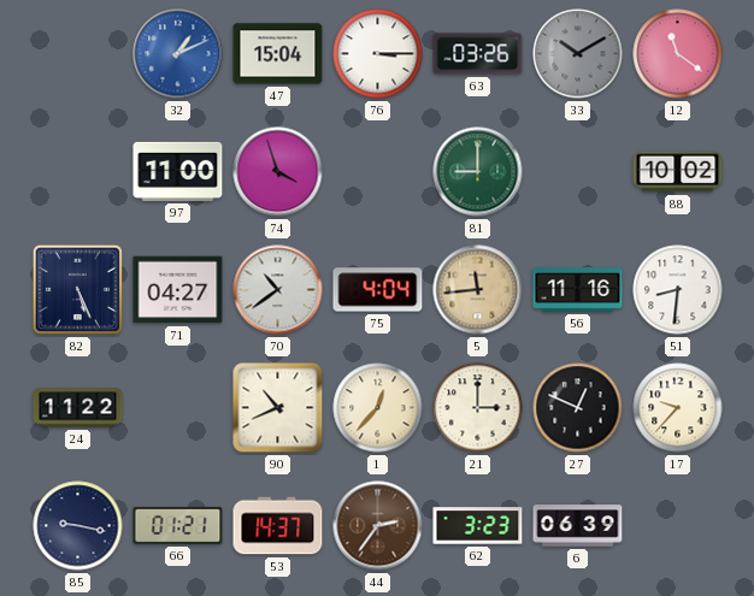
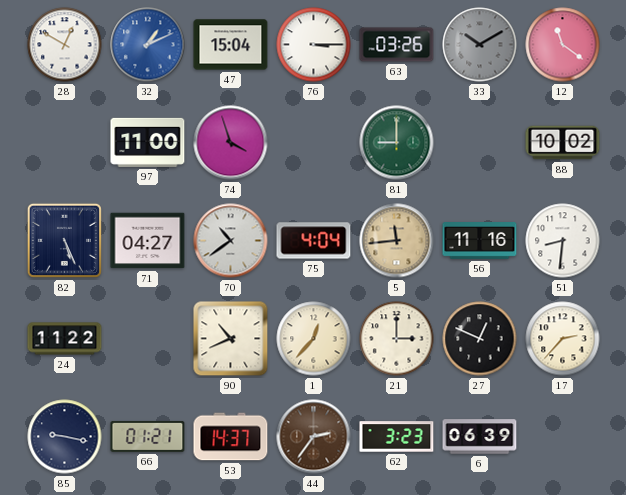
28: none -> 12:50 (65, 45)
17: 9:37 -> 2:37 (563, 339)
